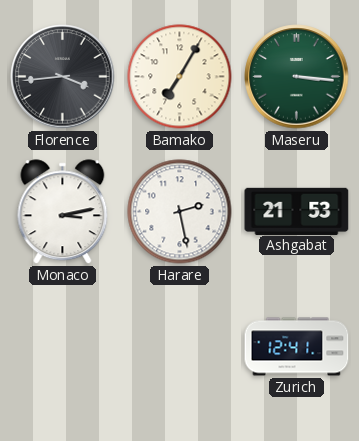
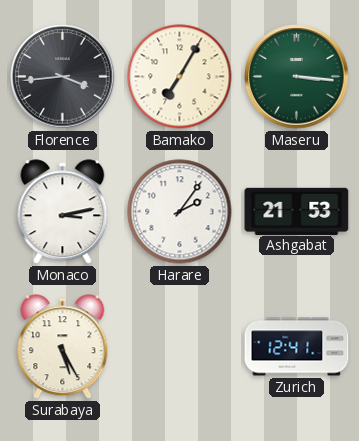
Harare: 2:28 -> 2:06 (180, 212)
Surabaya: none -> 5:25 (63, 347)
